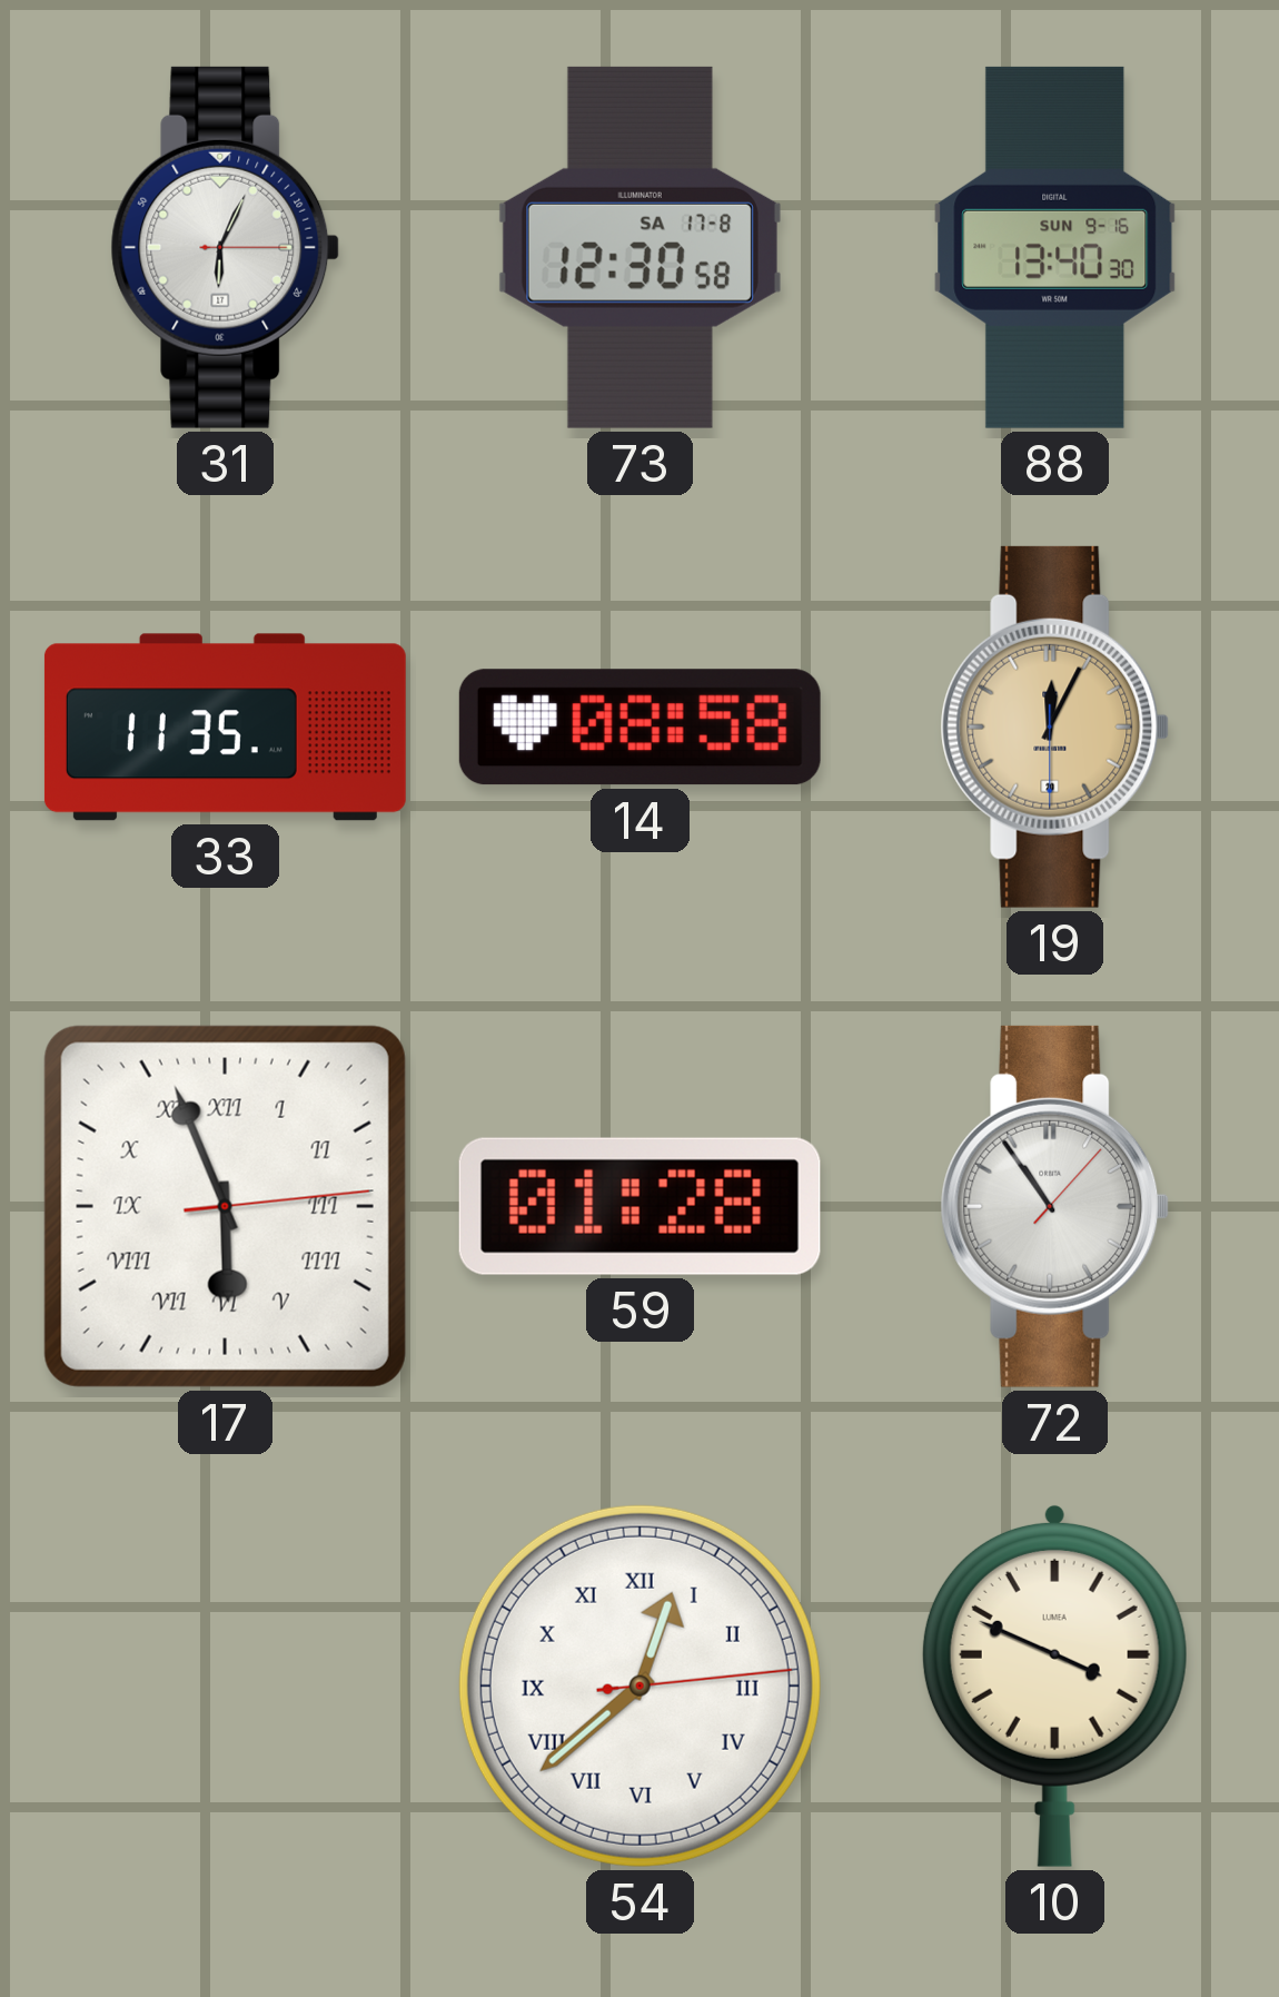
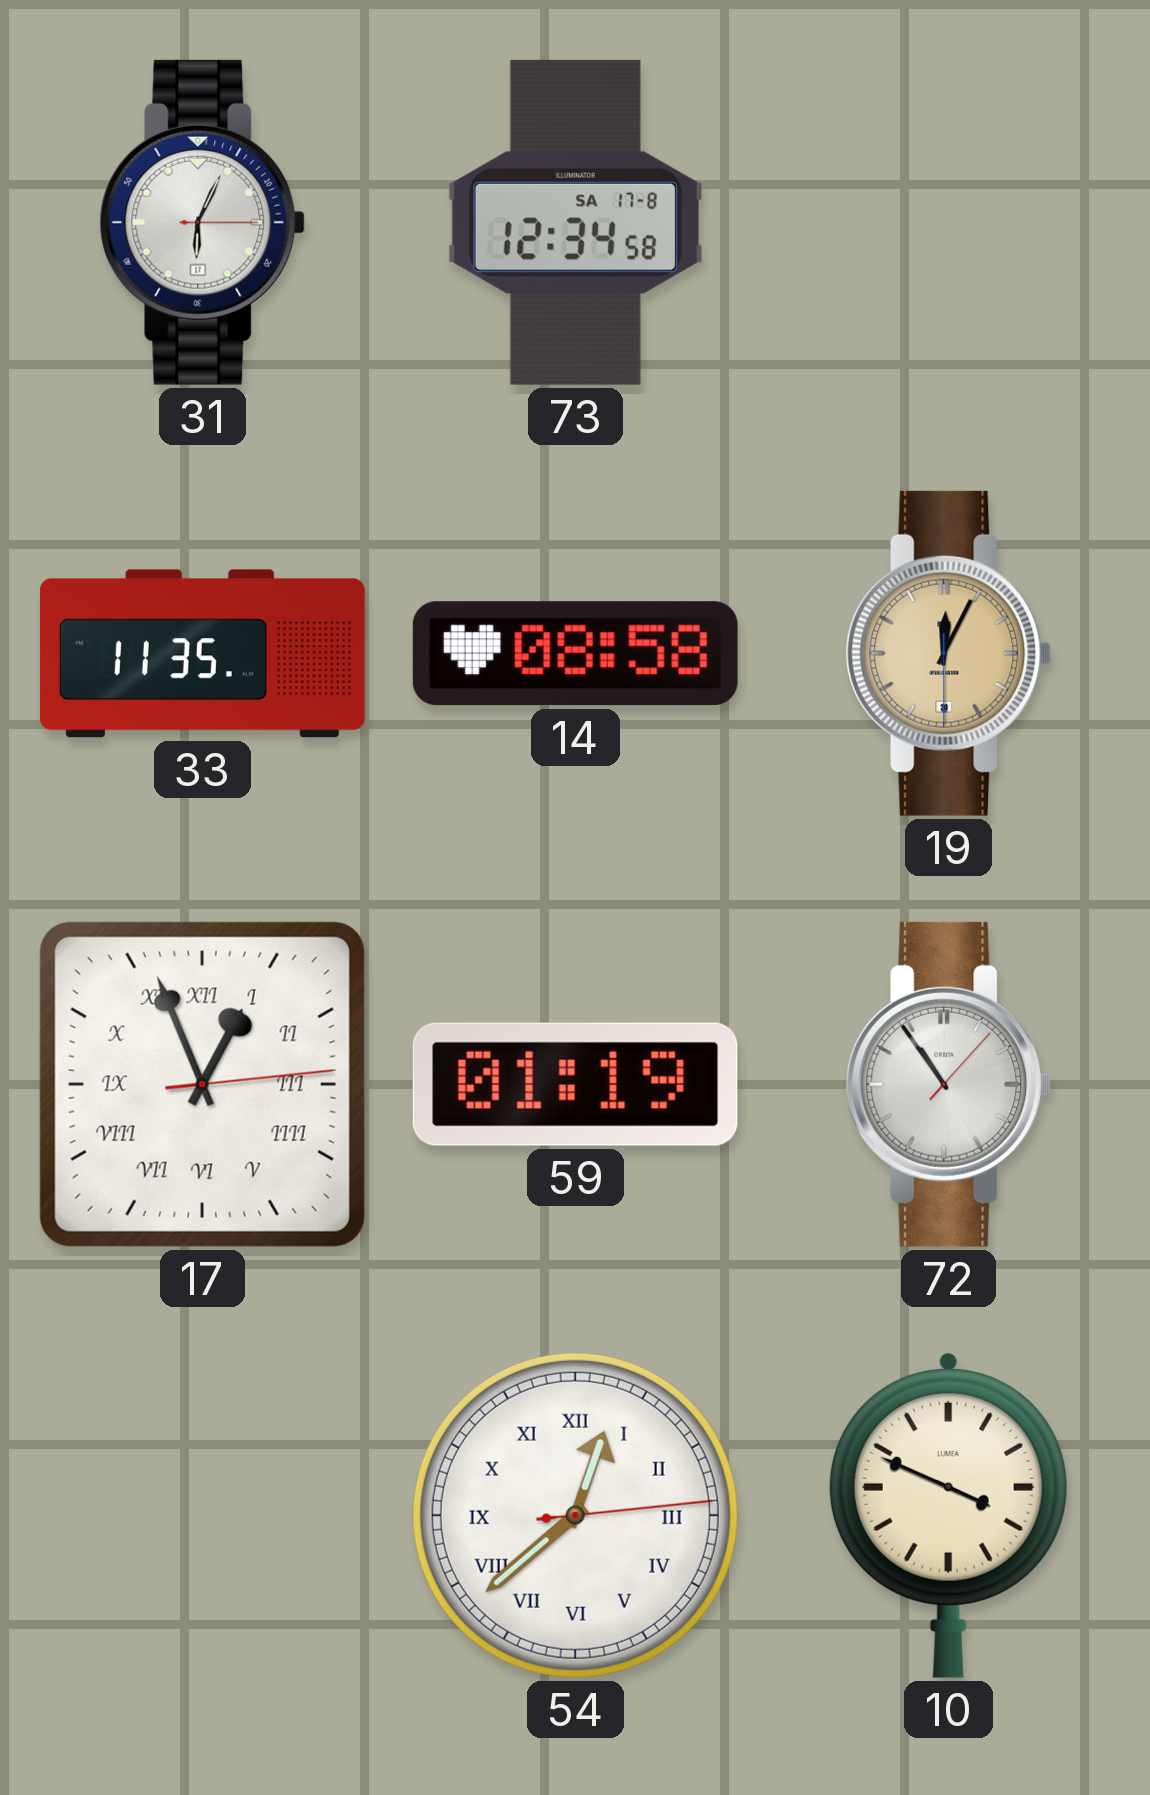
73: 12:30 -> 12:34 (575, 222)
88: 13:40 -> none (1055, 247)
17: 5:56 -> 12:56 (202, 1084)
59: 01:28 -> 01:19 (575, 1084)
